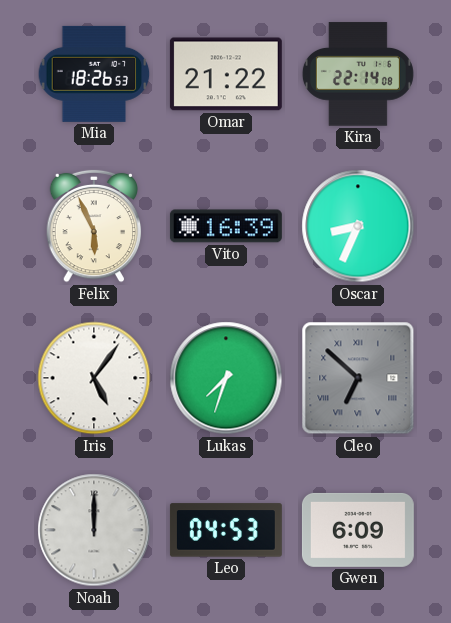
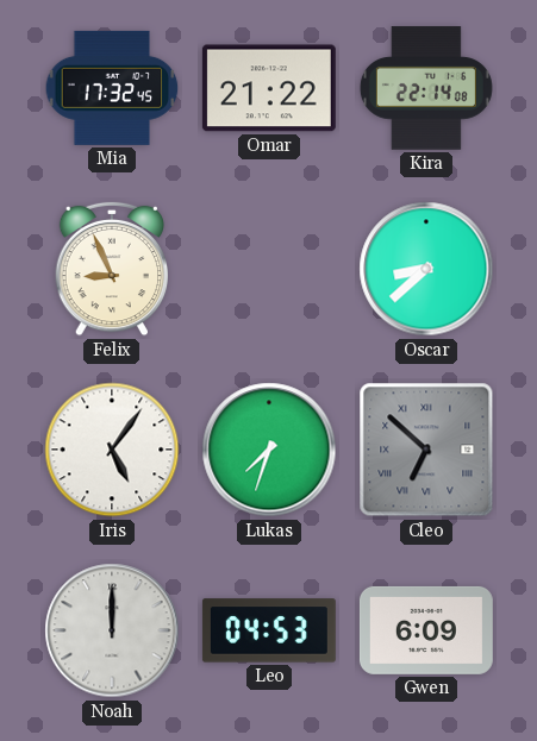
Mia: 18:26 -> 17:32 (112, 88)
Felix: 5:56 -> 8:56 (112, 269)
Vito: 16:39 -> none (226, 226)
Oscar: 8:34 -> 8:38 (426, 269)
